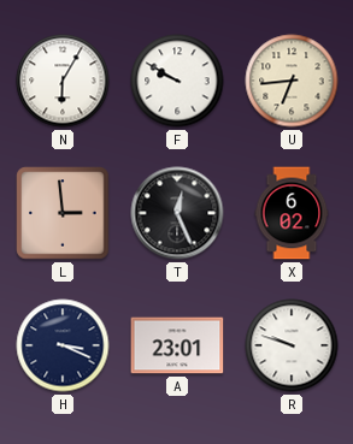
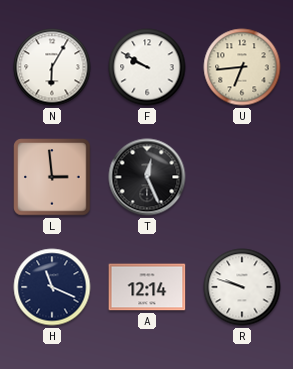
X: 6:02 -> none (292, 213)
H: 3:19 -> 11:19 (52, 287)
A: 23:01 -> 12:14 (147, 287)
